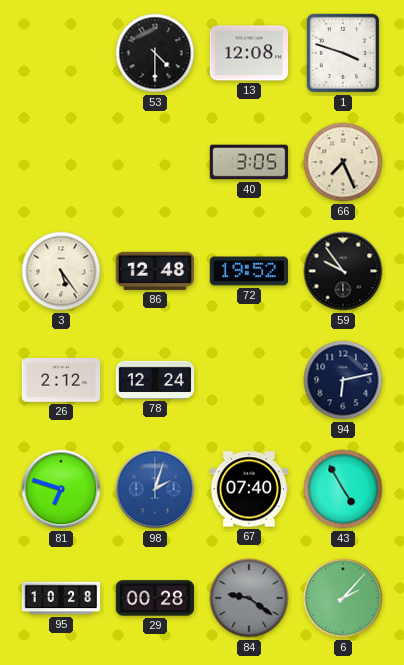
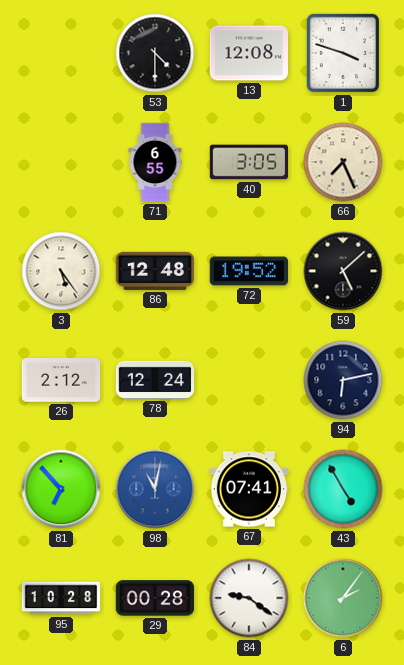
71: none -> 6:55 (155, 162)
59: 9:54 -> 5:08 (343, 271)
81: 6:48 -> 6:53 (61, 489)
98: 2:03 -> 11:02 (155, 489)
67: 07:40 -> 07:41 (249, 489)
84 dial: grey -> white (249, 598)
6: 2:07 -> 2:06 (343, 598)
